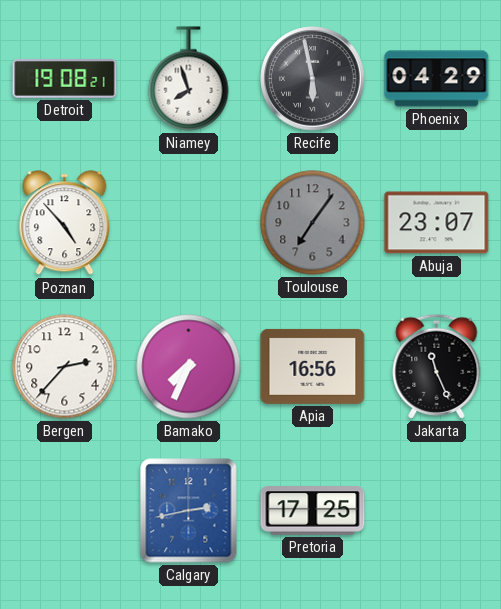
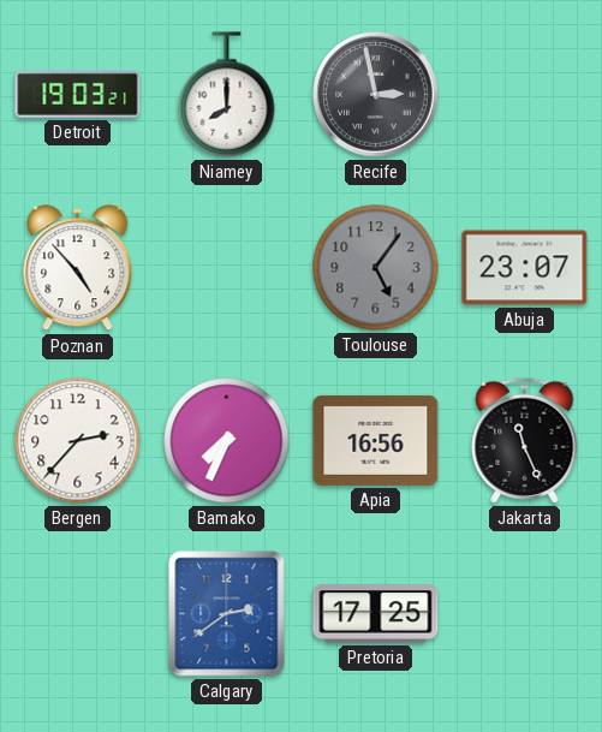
Detroit: 19:08 -> 19:03 (78, 95)
Niamey: 7:57 -> 8:00 (227, 95)
Recife: 5:58 -> 2:58 (376, 95)
Phoenix: 04:29 -> none (437, 79)
Toulouse: 7:06 -> 5:06 (376, 268)
Calgary: 2:43 -> 2:39 (227, 614)
